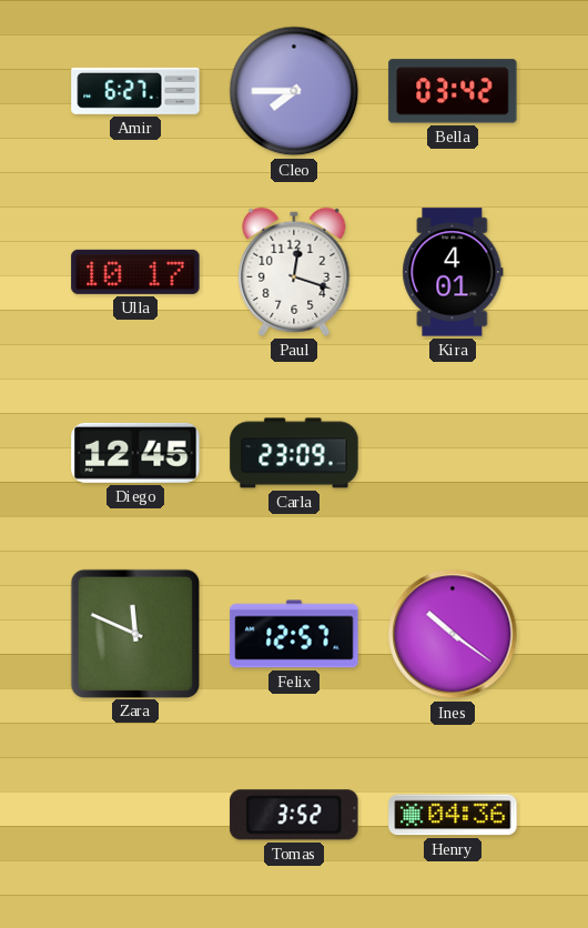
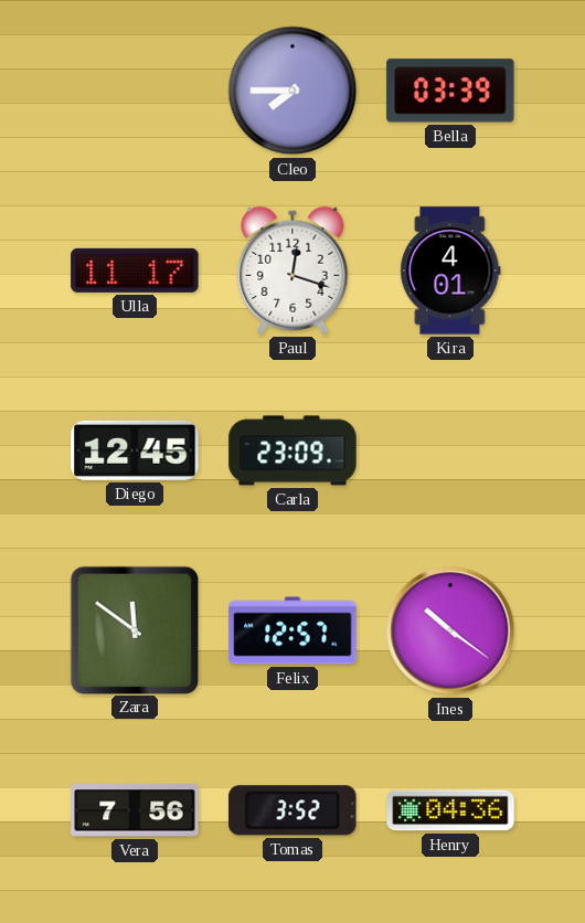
Amir: 6:27 -> none (135, 91)
Bella: 03:42 -> 03:39 (450, 91)
Ulla: 10:17 -> 11:17 (135, 270)
Zara: 11:49 -> 11:51 (134, 629)
Vera: none -> 7:56 (135, 810)
